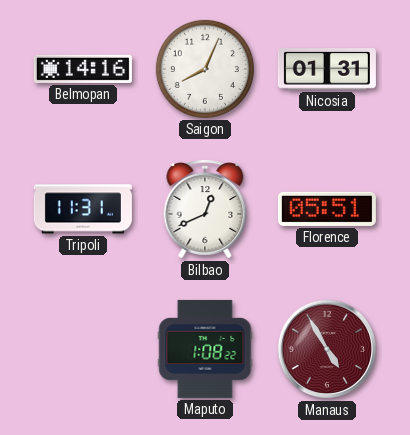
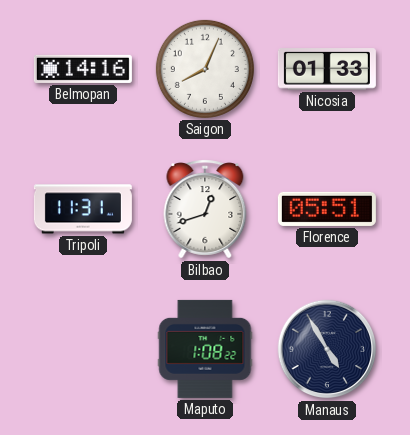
Nicosia: 01:31 -> 01:33 (327, 70)
Bilbao: 12:41 -> 12:42 (205, 209)
Manaus dial: burgundy -> navy (327, 349)
